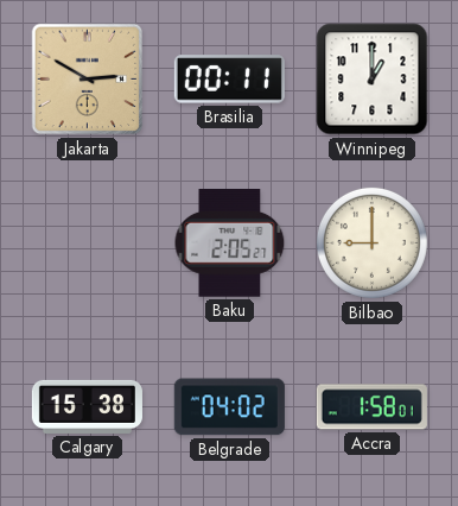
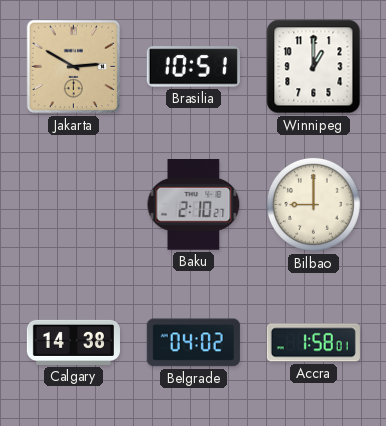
Brasilia: 00:11 -> 10:51 (193, 67)
Baku: 2:05 -> 2:10 (194, 205)
Calgary: 15:38 -> 14:38 (73, 342)
